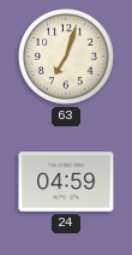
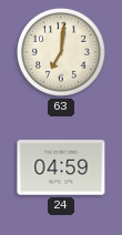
63: 7:03 -> 7:01 (61, 52)
